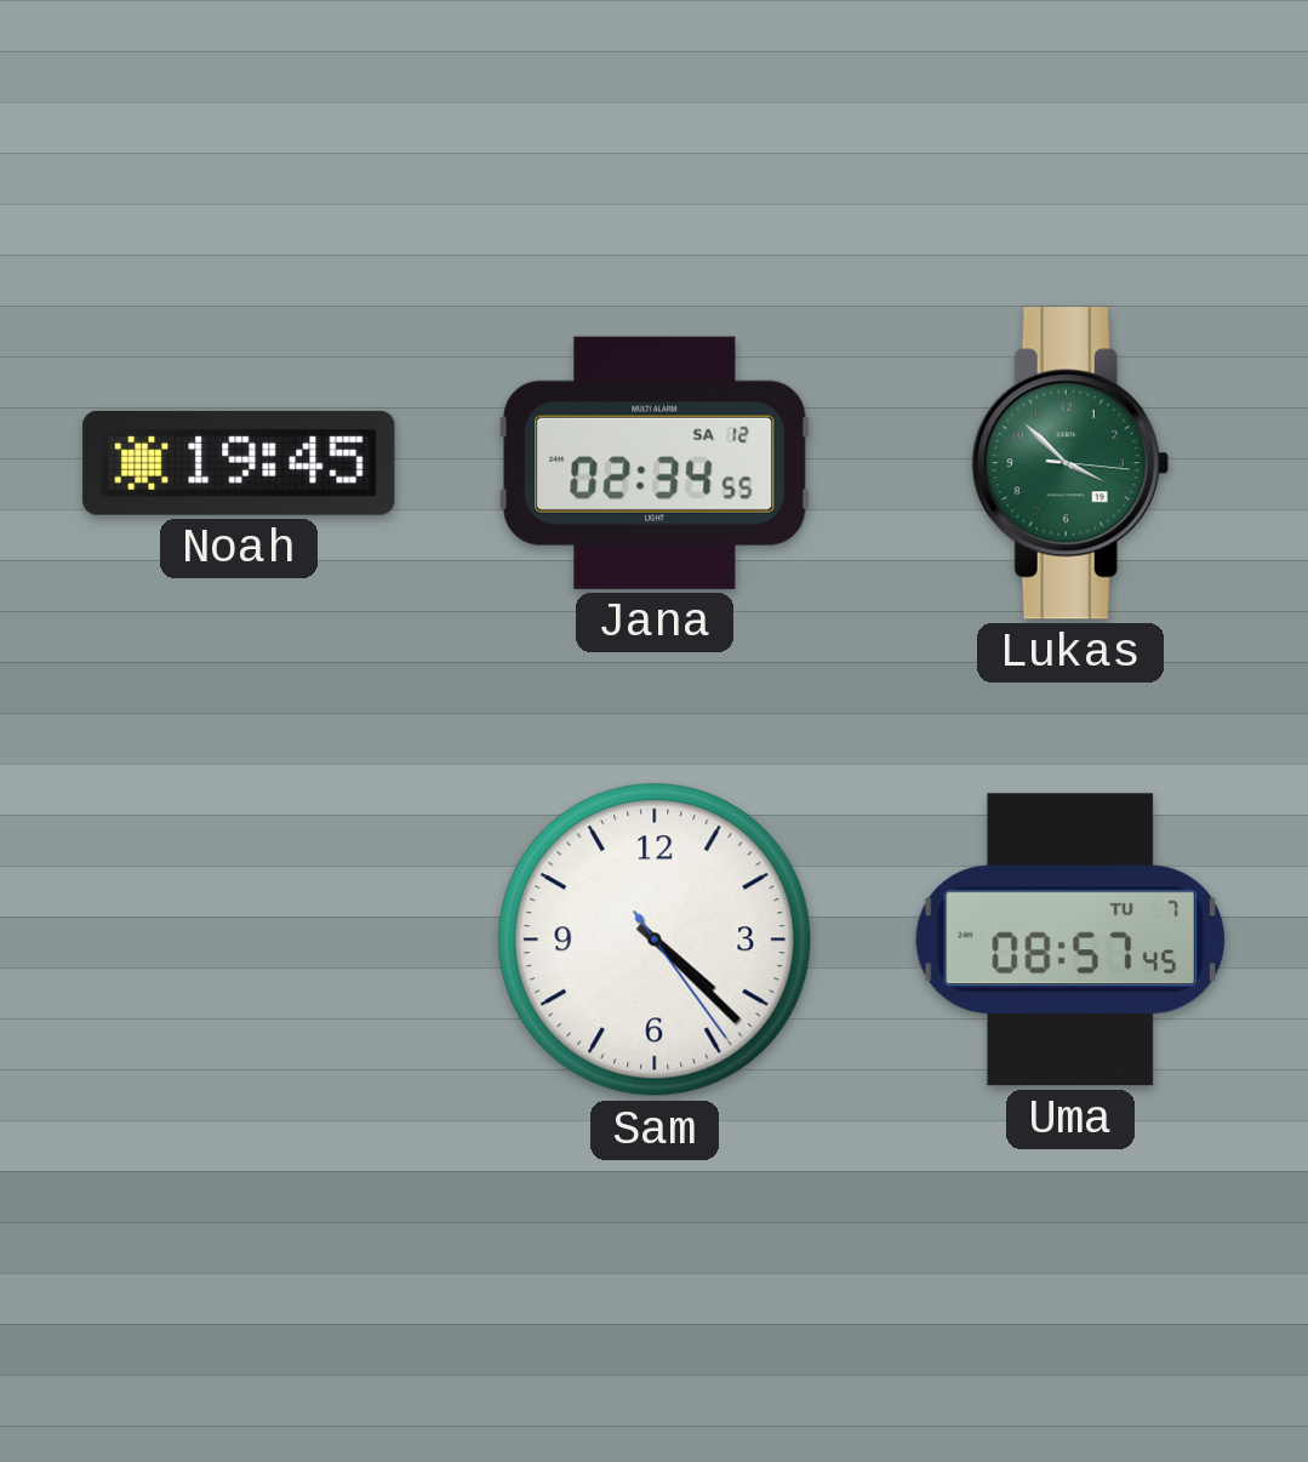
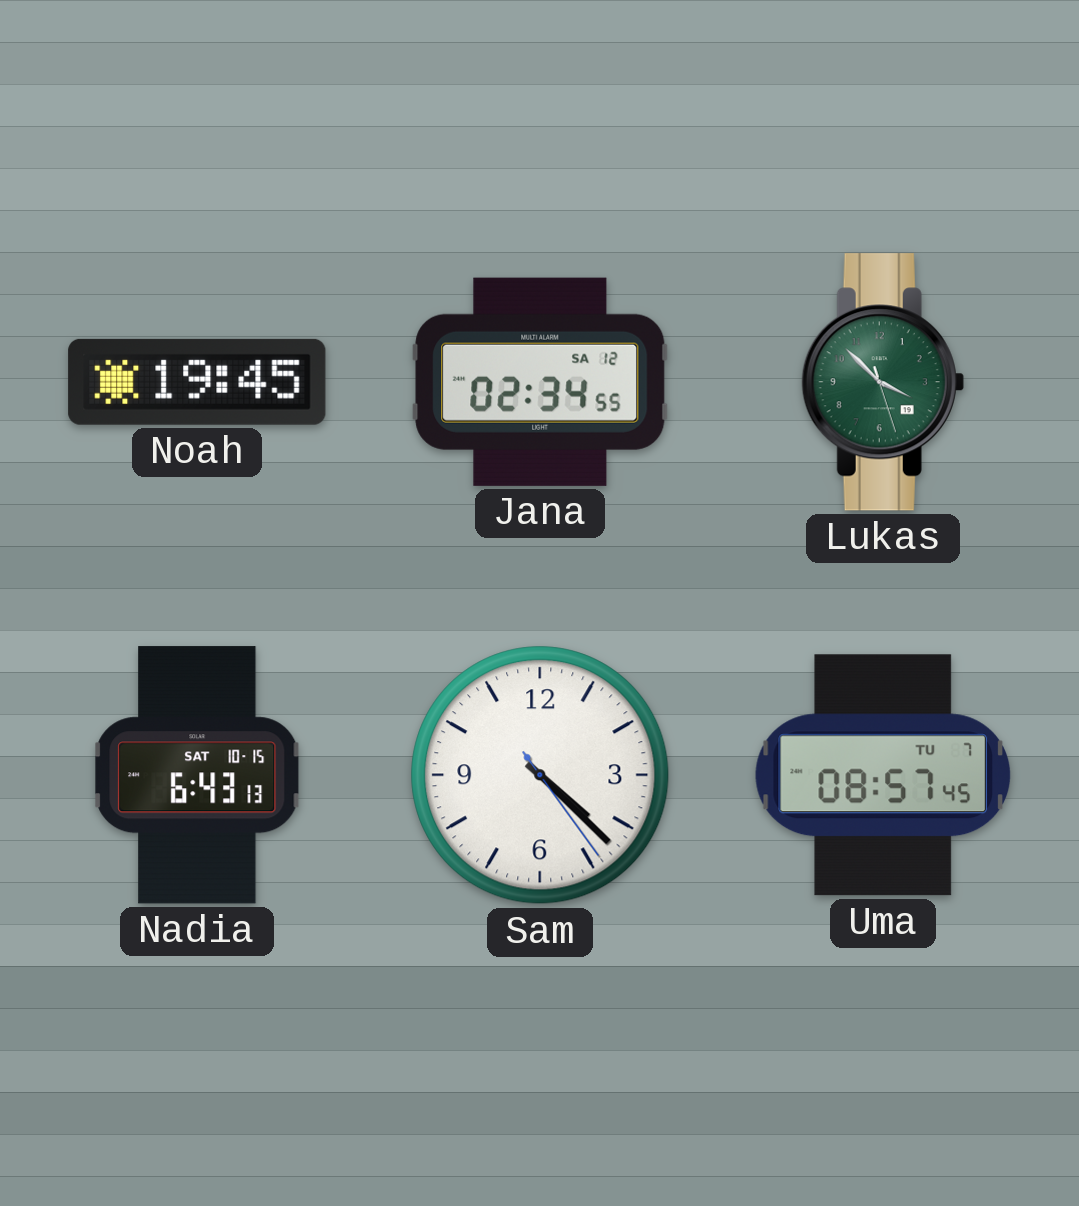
Lukas: 3:52:16 -> 3:52:27 (883, 382)
Nadia: none -> 6:43 (197, 775)
